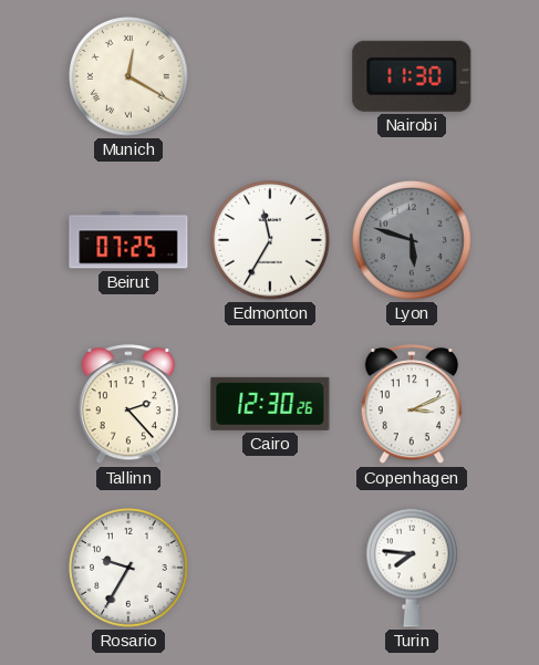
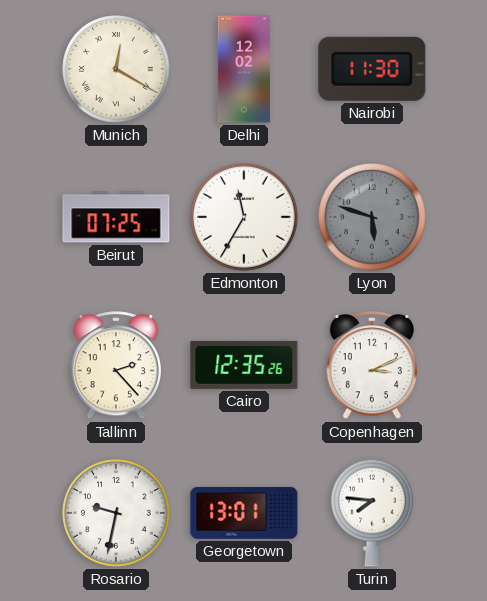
Delhi: none -> 12:02 (244, 69)
Cairo: 12:30 -> 12:35 (244, 365)
Rosario: 9:35 -> 9:32 (117, 514)
Georgetown: none -> 13:01 (244, 513)
